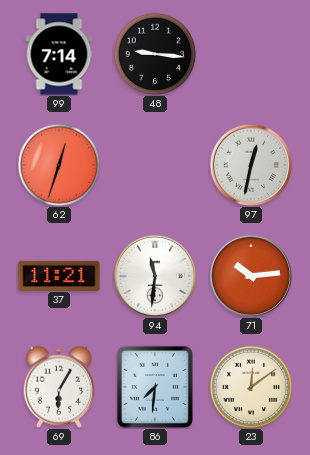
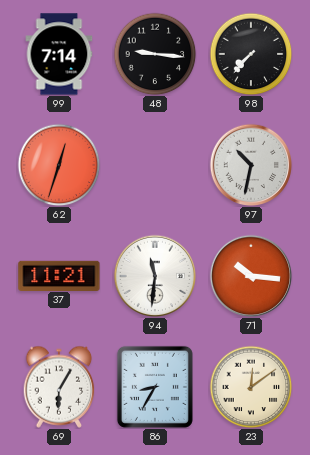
98: none -> 7:37 (251, 54)
97: 12:32 -> 10:32 (250, 164)
71: 10:14 -> 10:16 (250, 275)
86: 7:31 -> 8:35 (155, 387)
